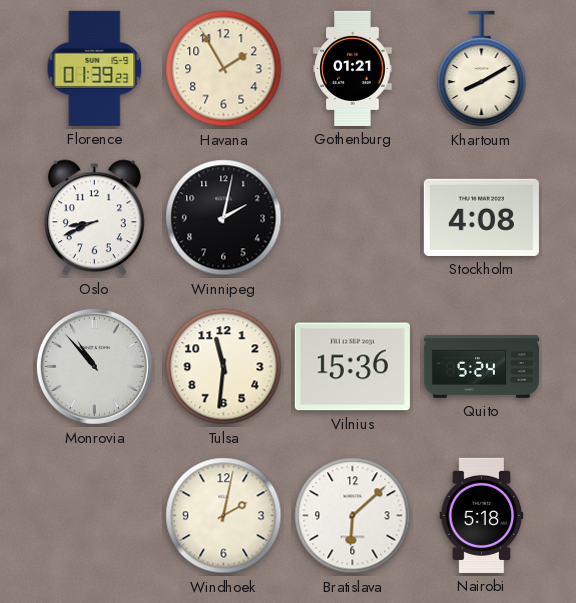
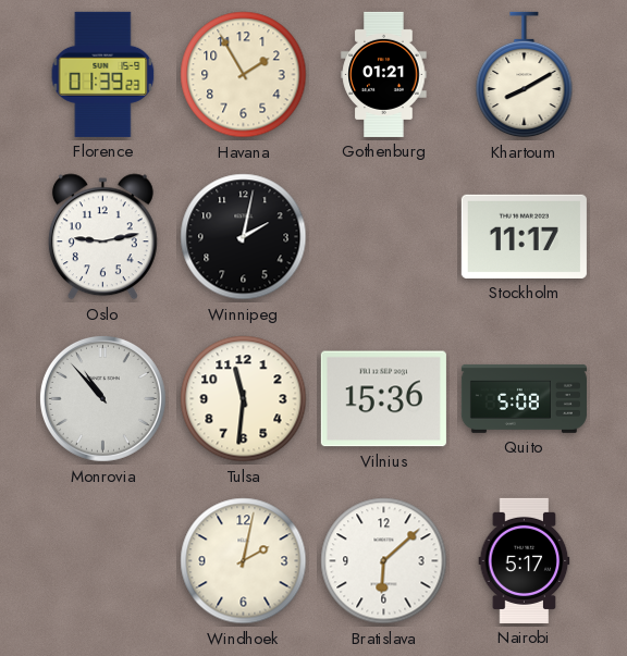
Oslo: 8:41 -> 9:13 (102, 237)
Stockholm: 4:08 -> 11:17 (524, 236)
Quito: 5:24 -> 5:08 (524, 398)
Nairobi: 5:18 -> 5:17 (525, 560)
